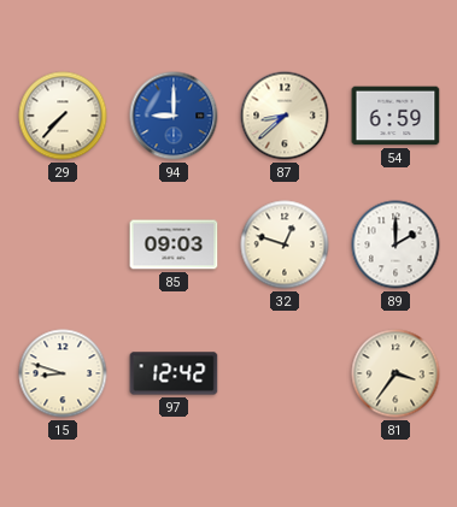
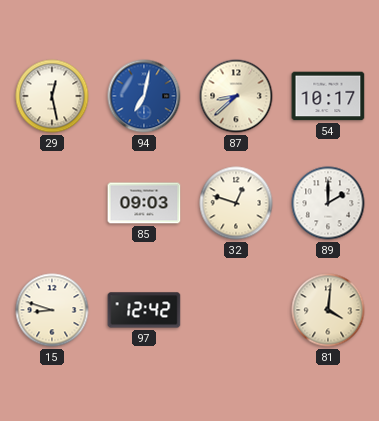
29: 7:37 -> 12:28 (52, 96)
94: 9:00 -> 7:02 (144, 96)
54: 6:59 -> 10:17 (328, 96)
81: 3:36 -> 4:01 (328, 310)
